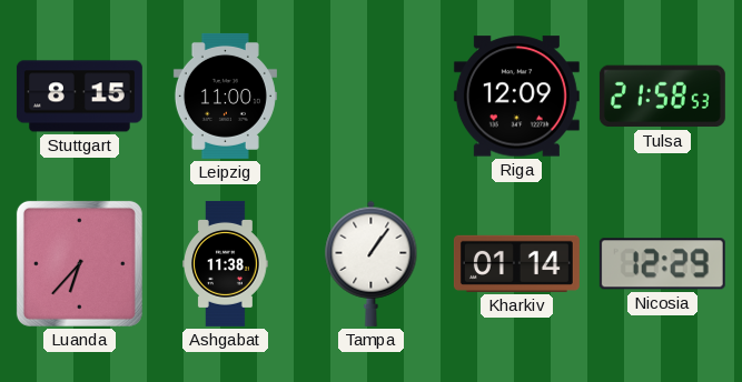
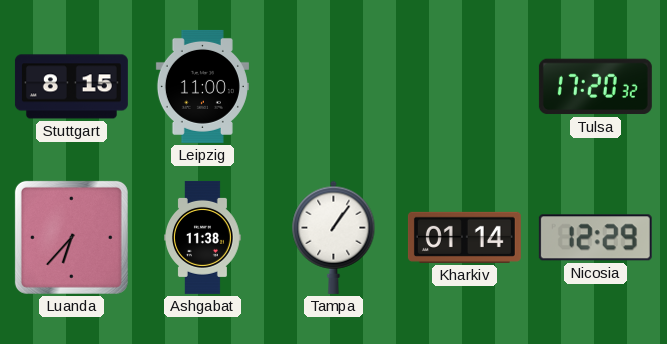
Riga: 12:09 -> none (516, 97)
Tulsa: 21:58 -> 17:20 (595, 87)
